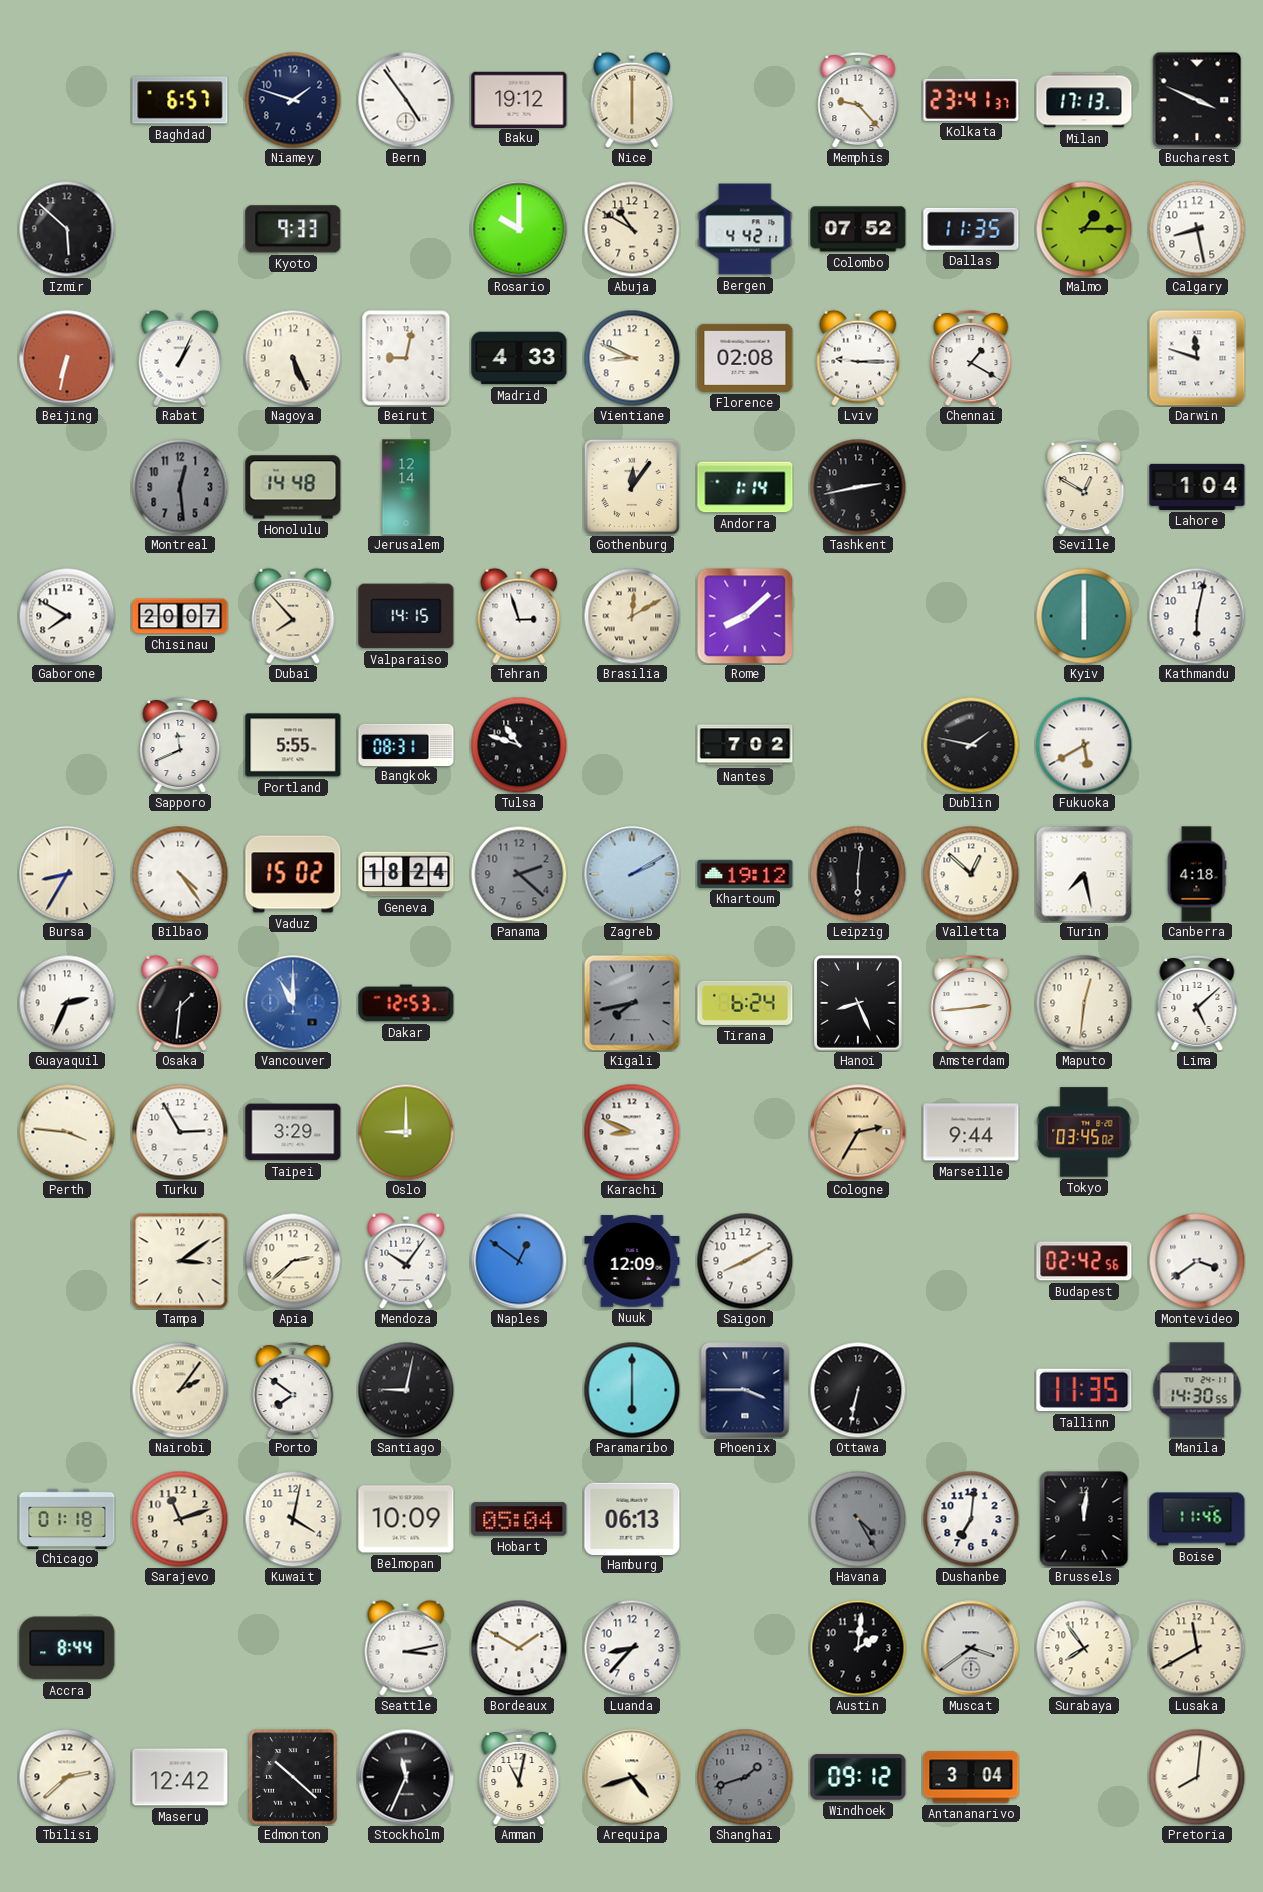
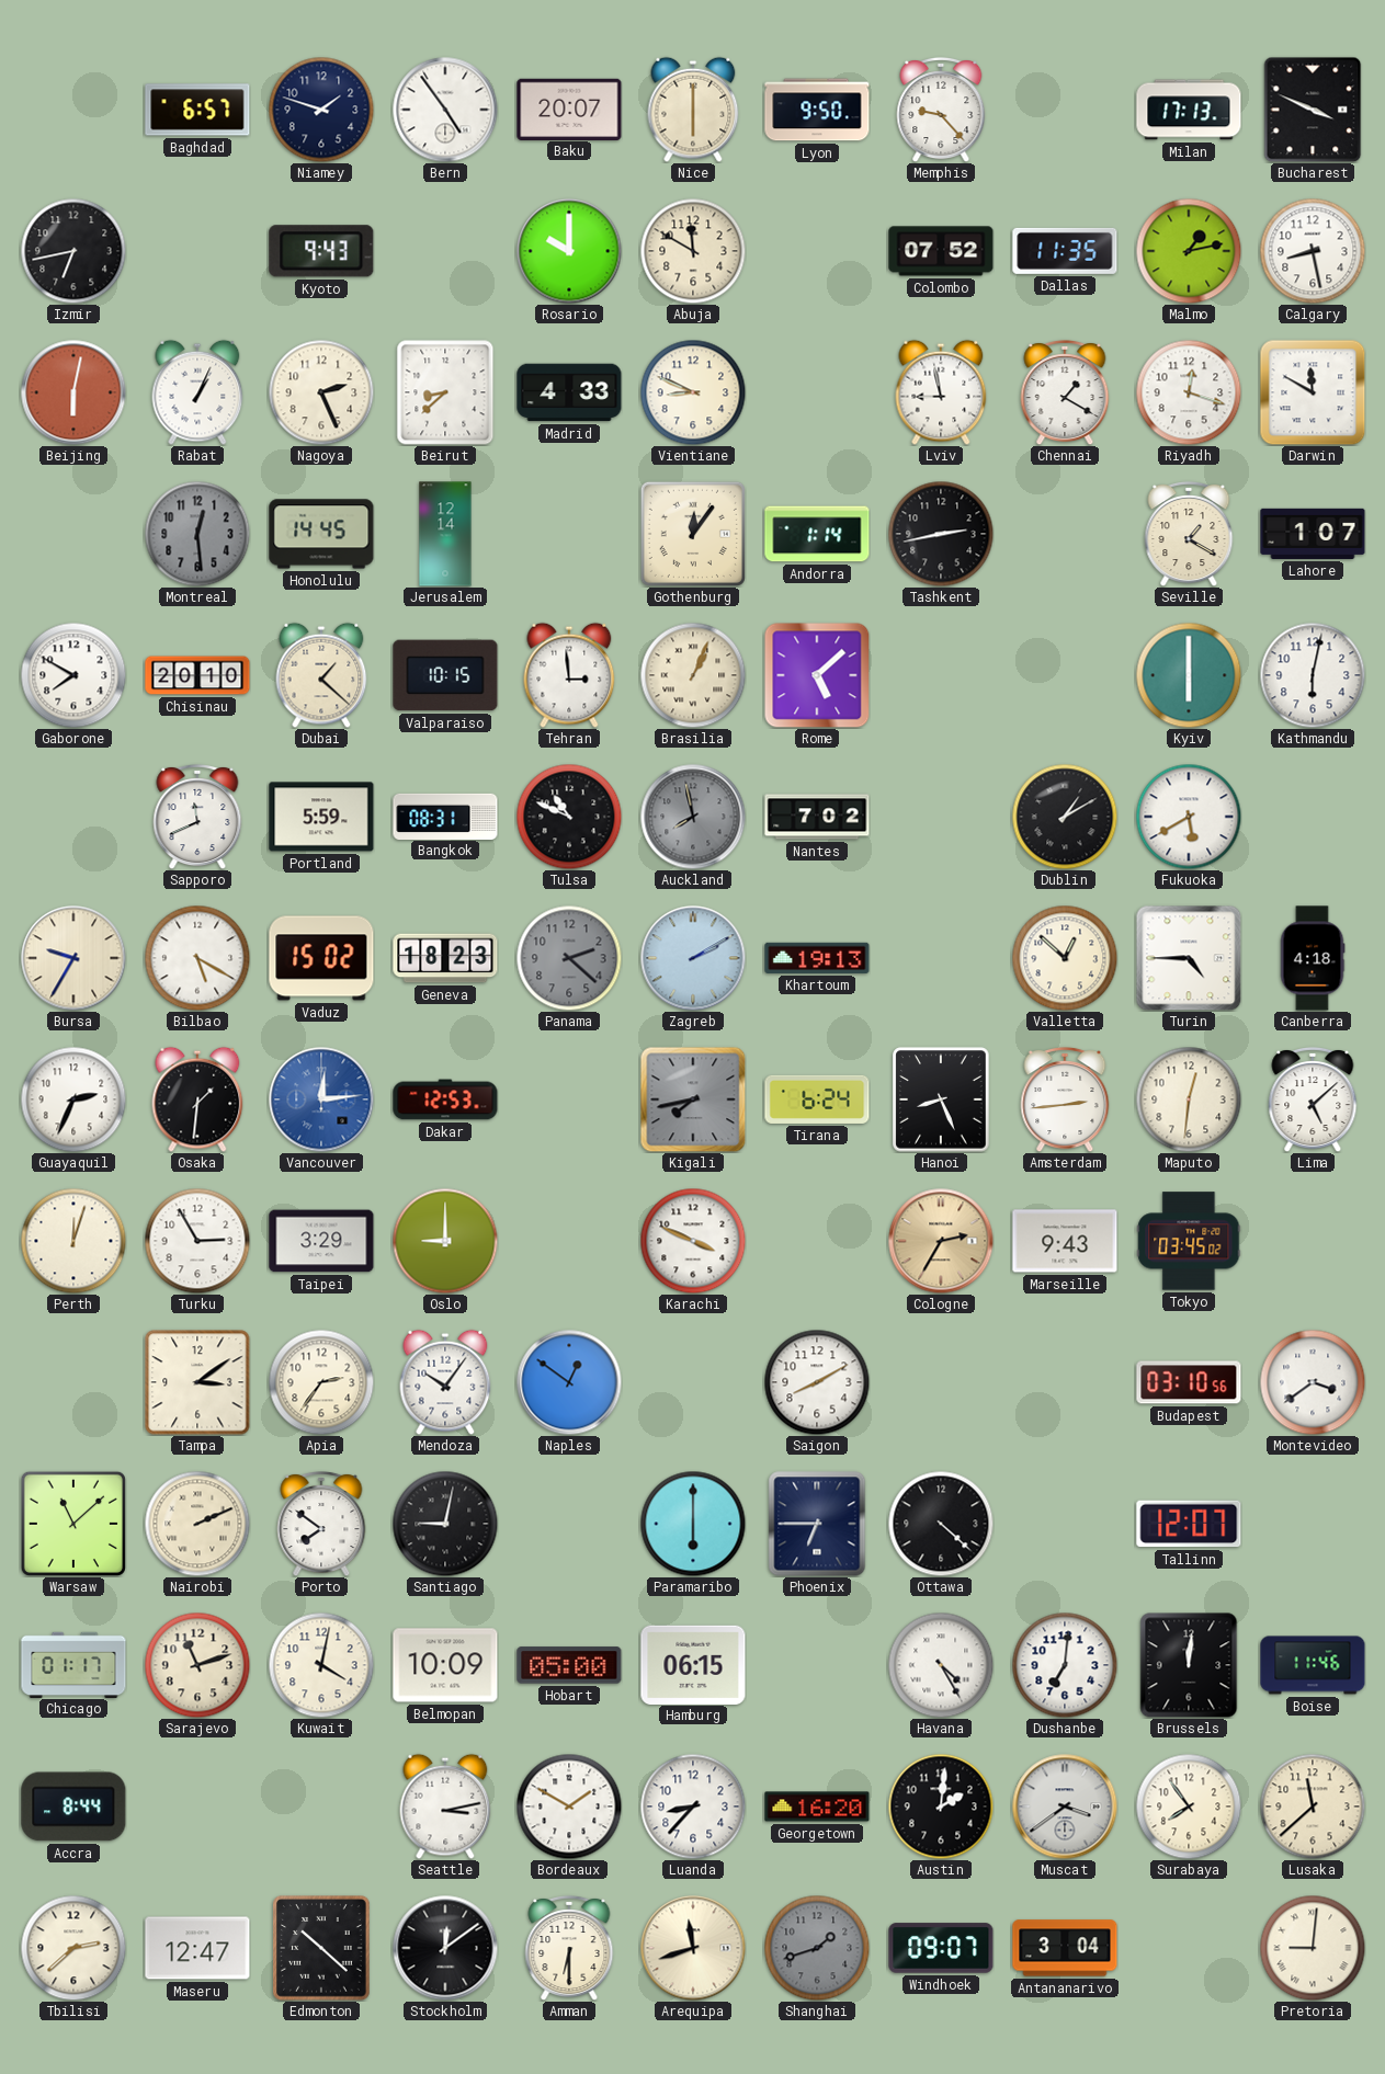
Baku: 19:12 -> 20:07 (569, 109)
Lyon: none -> 9:50 (817, 110)
Kolkata: 23:41 -> none (971, 100)
Izmir: 5:52 -> 6:43 (73, 251)
Kyoto: 9:33 -> 9:43 (321, 251)
Abuja: 10:50 -> 11:50 (693, 251)
Bergen: 4:42 -> none (745, 229)
Malmo: 1:15 -> 1:13 (1189, 251)
Beijing: 6:32 -> 6:02 (73, 392)
Nagoya: 5:26 -> 2:26 (321, 392)
Beirut: 9:02 -> 8:38 (445, 392)
Florence: 02:08 -> none (745, 358)
Lviv: 9:15 -> 8:58 (941, 392)
Riyadh: none -> 12:18 (1189, 392)
Darwin: 11:48 -> 11:50 (1313, 392)
Honolulu: 14:48 -> 14:45 (321, 534)
Seville: 12:50 -> 1:20 (1189, 534)
Lahore: 1:04 -> 1:07 (1313, 534)
Chisinau: 20:07 -> 20:10 (197, 675)
Dubai: 7:53 -> 1:22 (321, 675)
Valparaiso: 14:15 -> 10:15 (445, 675)
Tehran: 2:57 -> 2:59 (569, 675)
Brasilia: 12:10 -> 1:04 (693, 675)
Rome: 8:08 -> 5:08 (817, 675)
Portland: 5:55 -> 5:59 (321, 817)
Tulsa: 10:48 -> 10:49 (569, 817)
Auckland: none -> 7:58 (693, 817)
Dublin: 1:47 -> 1:10 (1065, 817)
Bursa: 8:35 -> 9:35 (73, 958)
Bilbao: 4:24 -> 5:20 (197, 958)
Geneva: 18:24 -> 18:23 (445, 958)
Khartoum: 19:12 -> 19:13 (817, 958)
Leipzig: 6:01 -> none (858, 874)
Turin: 7:28 -> 4:45 (1189, 958)
Vancouver: 11:00 -> 12:14 (321, 1099)
Perth: 3:46 -> 12:03 (73, 1241)
Karachi: 8:49 -> 3:49 (693, 1241)
Marseille: 9:44 -> 9:43 (1065, 1241)
Apia: 2:38 -> 2:36 (321, 1382)
Nuuk: 12:09 -> none (632, 1261)
Budapest: 02:42 -> 03:10 (1189, 1382)
Warsaw: none -> 11:08 (73, 1524)
Nairobi: 2:06 -> 2:11 (197, 1524)
Phoenix: 3:45 -> 6:45 (817, 1524)
Ottawa: 6:32 -> 4:22 (941, 1524)
Tallinn: 11:35 -> 12:07 (1189, 1524)
Manila: 14:30 -> none (1197, 1390)
Chicago: 01:18 -> 01:17 (73, 1664)
Hobart: 05:04 -> 05:00 (569, 1665)
Hamburg: 06:13 -> 06:15 (693, 1664)
Havana dial: grey -> white (941, 1665)
Georgetown: none -> 16:20 (817, 1807)
Lusaka: 11:40 -> 11:38 (1313, 1807)
Maseru: 12:42 -> 12:47 (197, 1948)
Stockholm: 11:34 -> 12:09 (445, 1948)
Amman: 11:02 -> 6:30 (569, 1948)
Arequipa: 4:42 -> 11:42 (693, 1948)
Windhoek: 09:12 -> 09:07 (941, 1948)
Pretoria: 8:01 -> 9:01 (1313, 1948)
